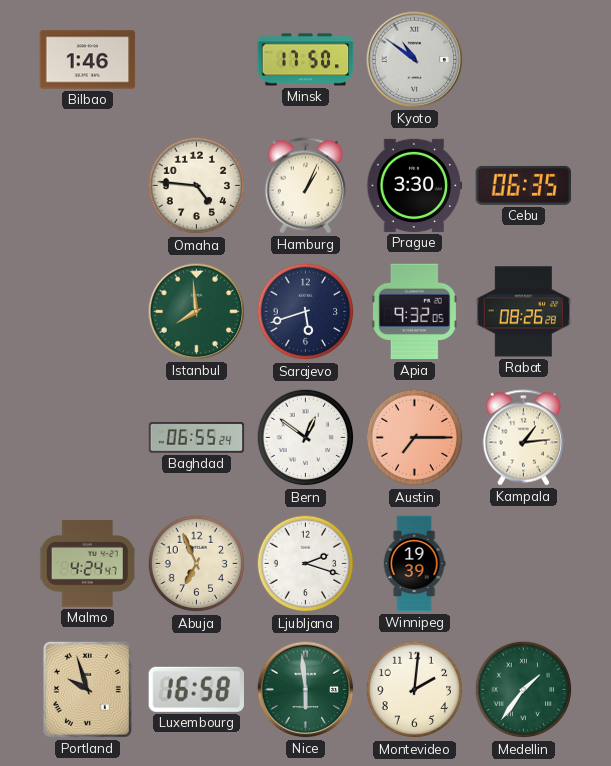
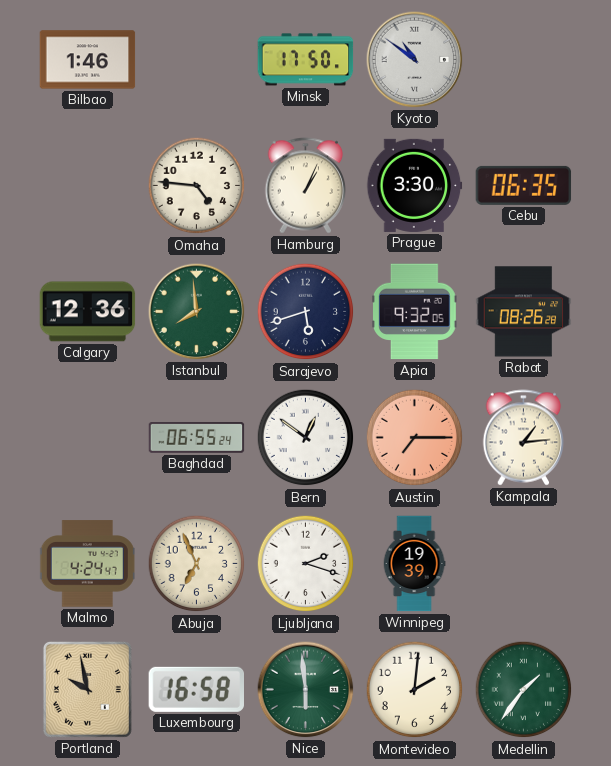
Calgary: none -> 12:36 (88, 312)
Portland: 9:57 -> 9:58 (87, 689)
